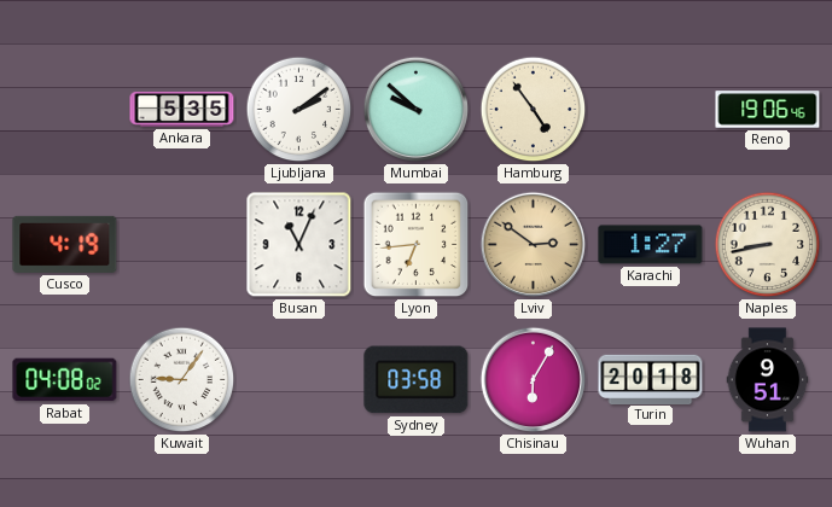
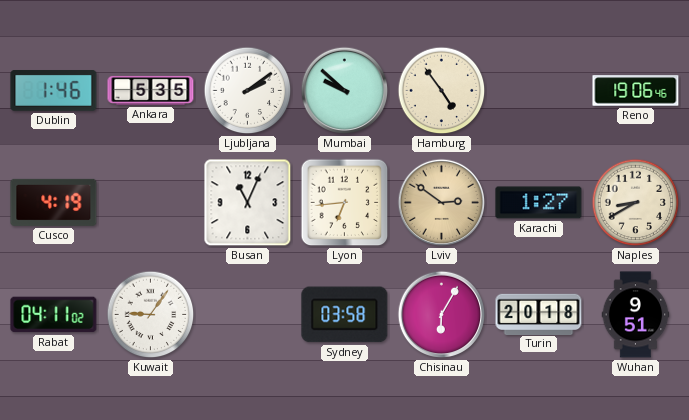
Dublin: none -> 1:46 (54, 91)
Naples: 8:43 -> 8:40 (636, 203)
Rabat: 04:08 -> 04:11 (54, 315)
